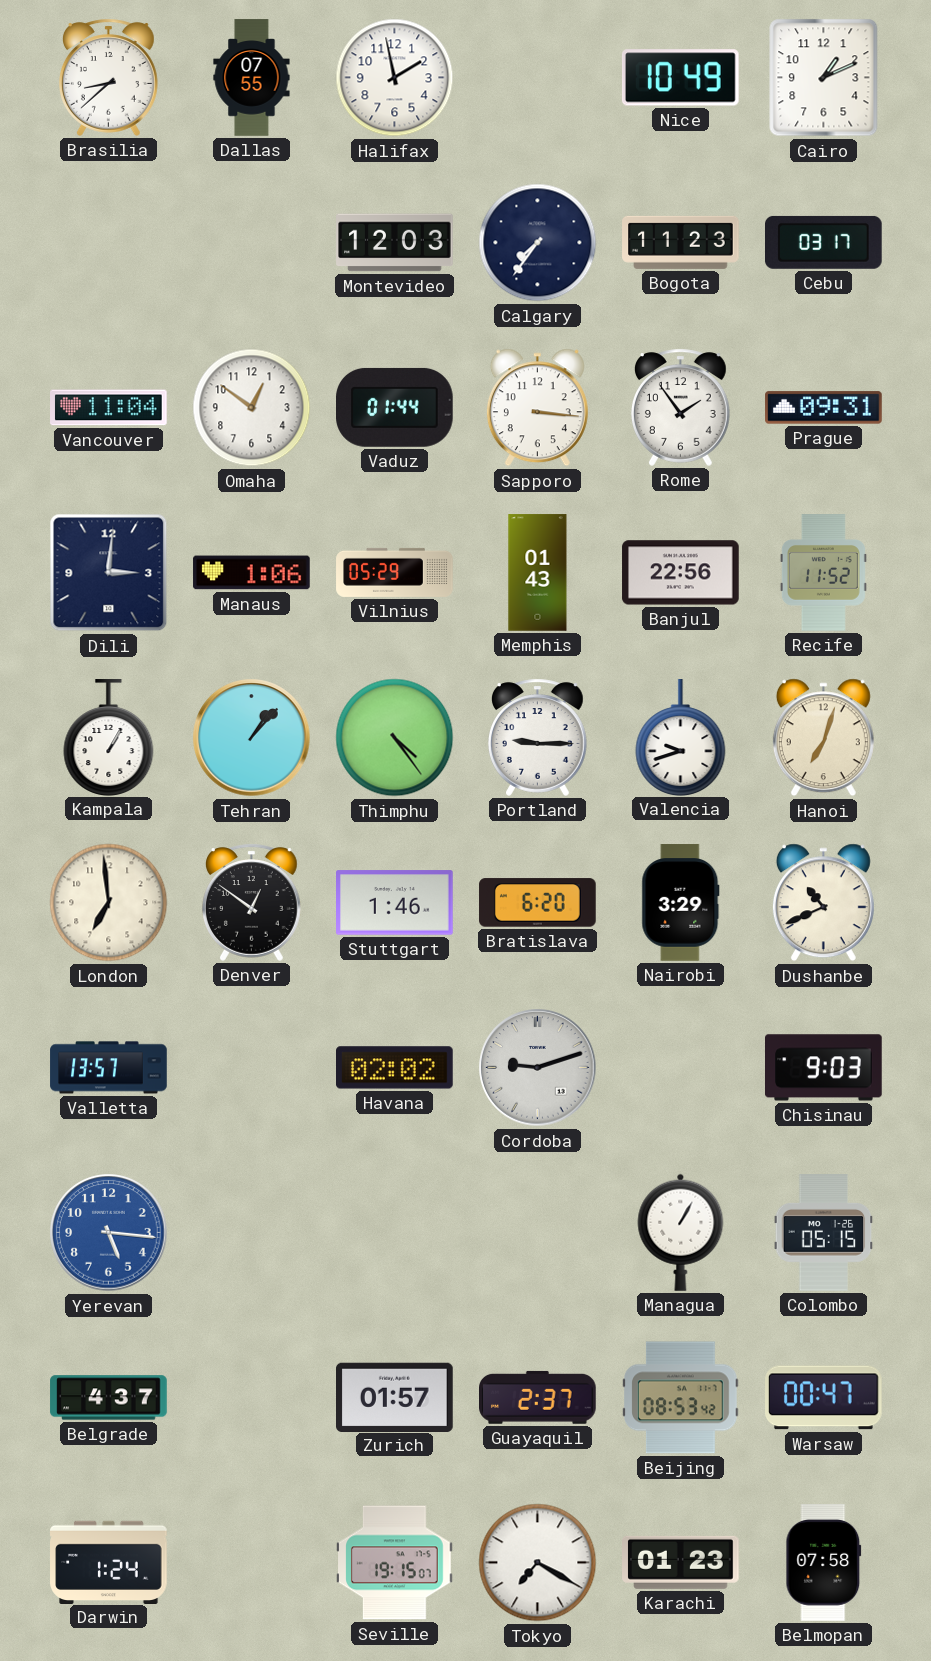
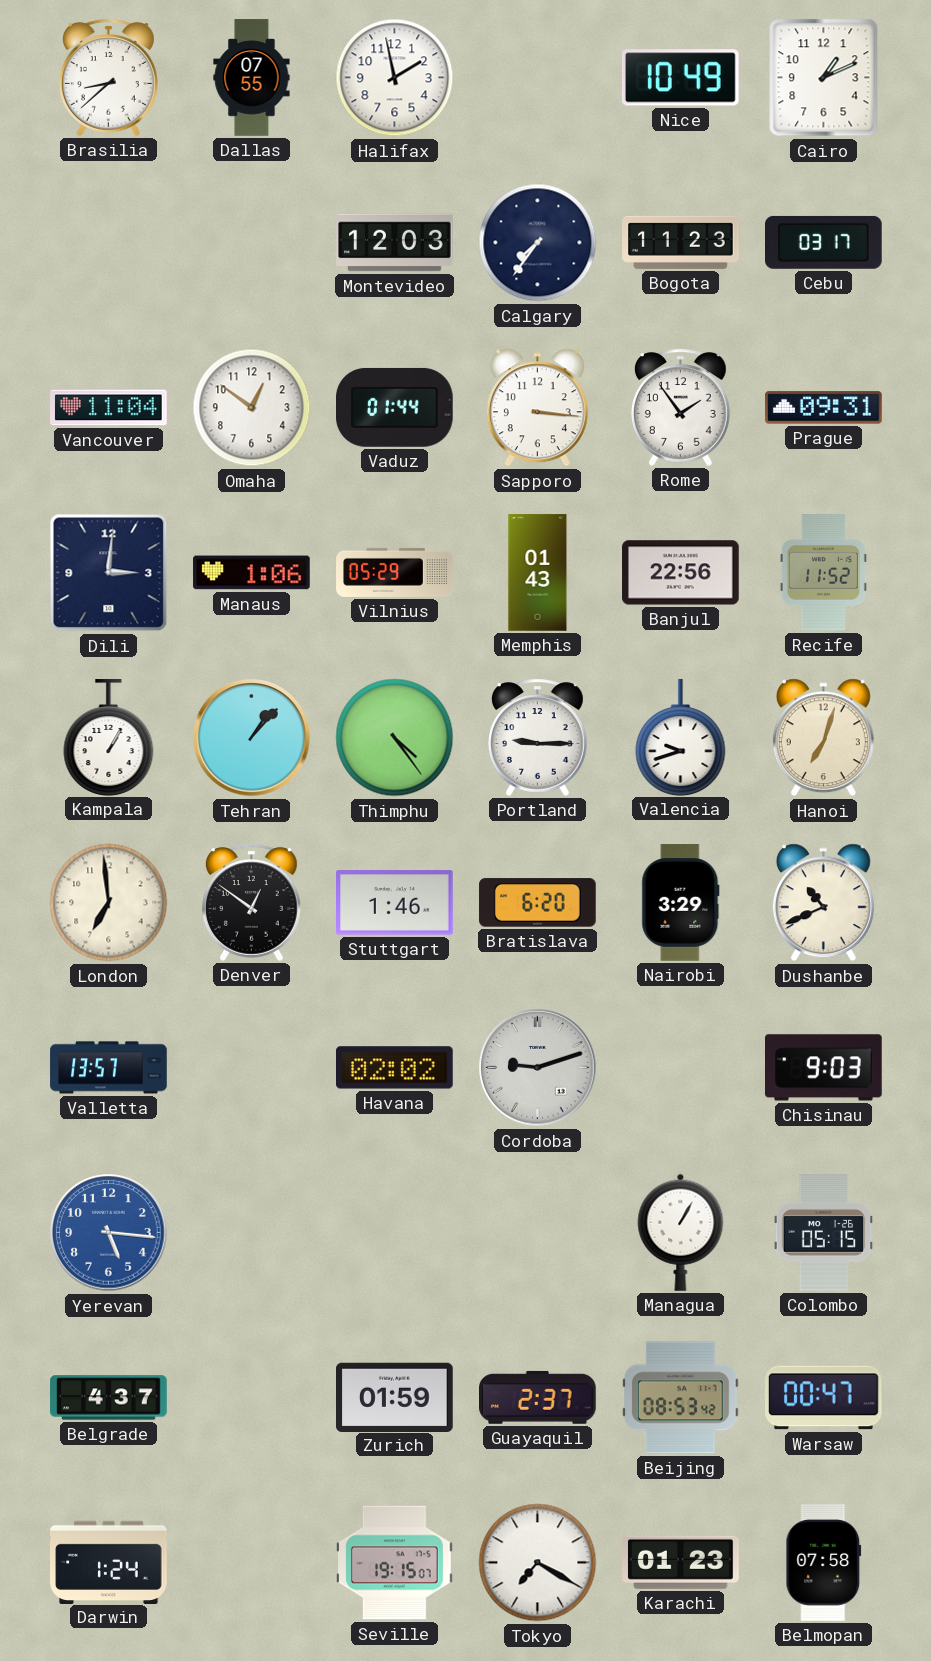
Zurich: 01:57 -> 01:59 (395, 1397)
